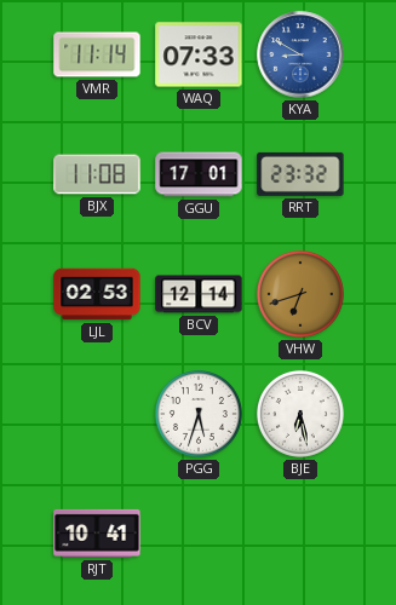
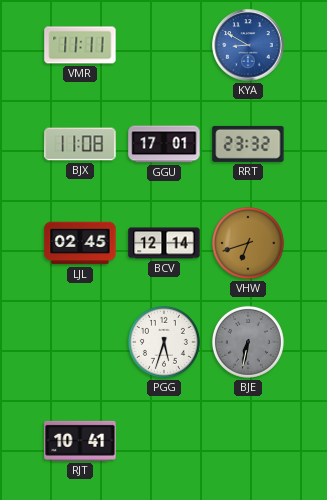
VMR: 11:14 -> 11:11 (80, 45)
WAQ: 07:33 -> none (199, 54)
LJL: 02:53 -> 02:45 (80, 243)
BJE: 6:28 -> 6:32 (248, 342)
BJE dial: white -> grey (248, 342)
